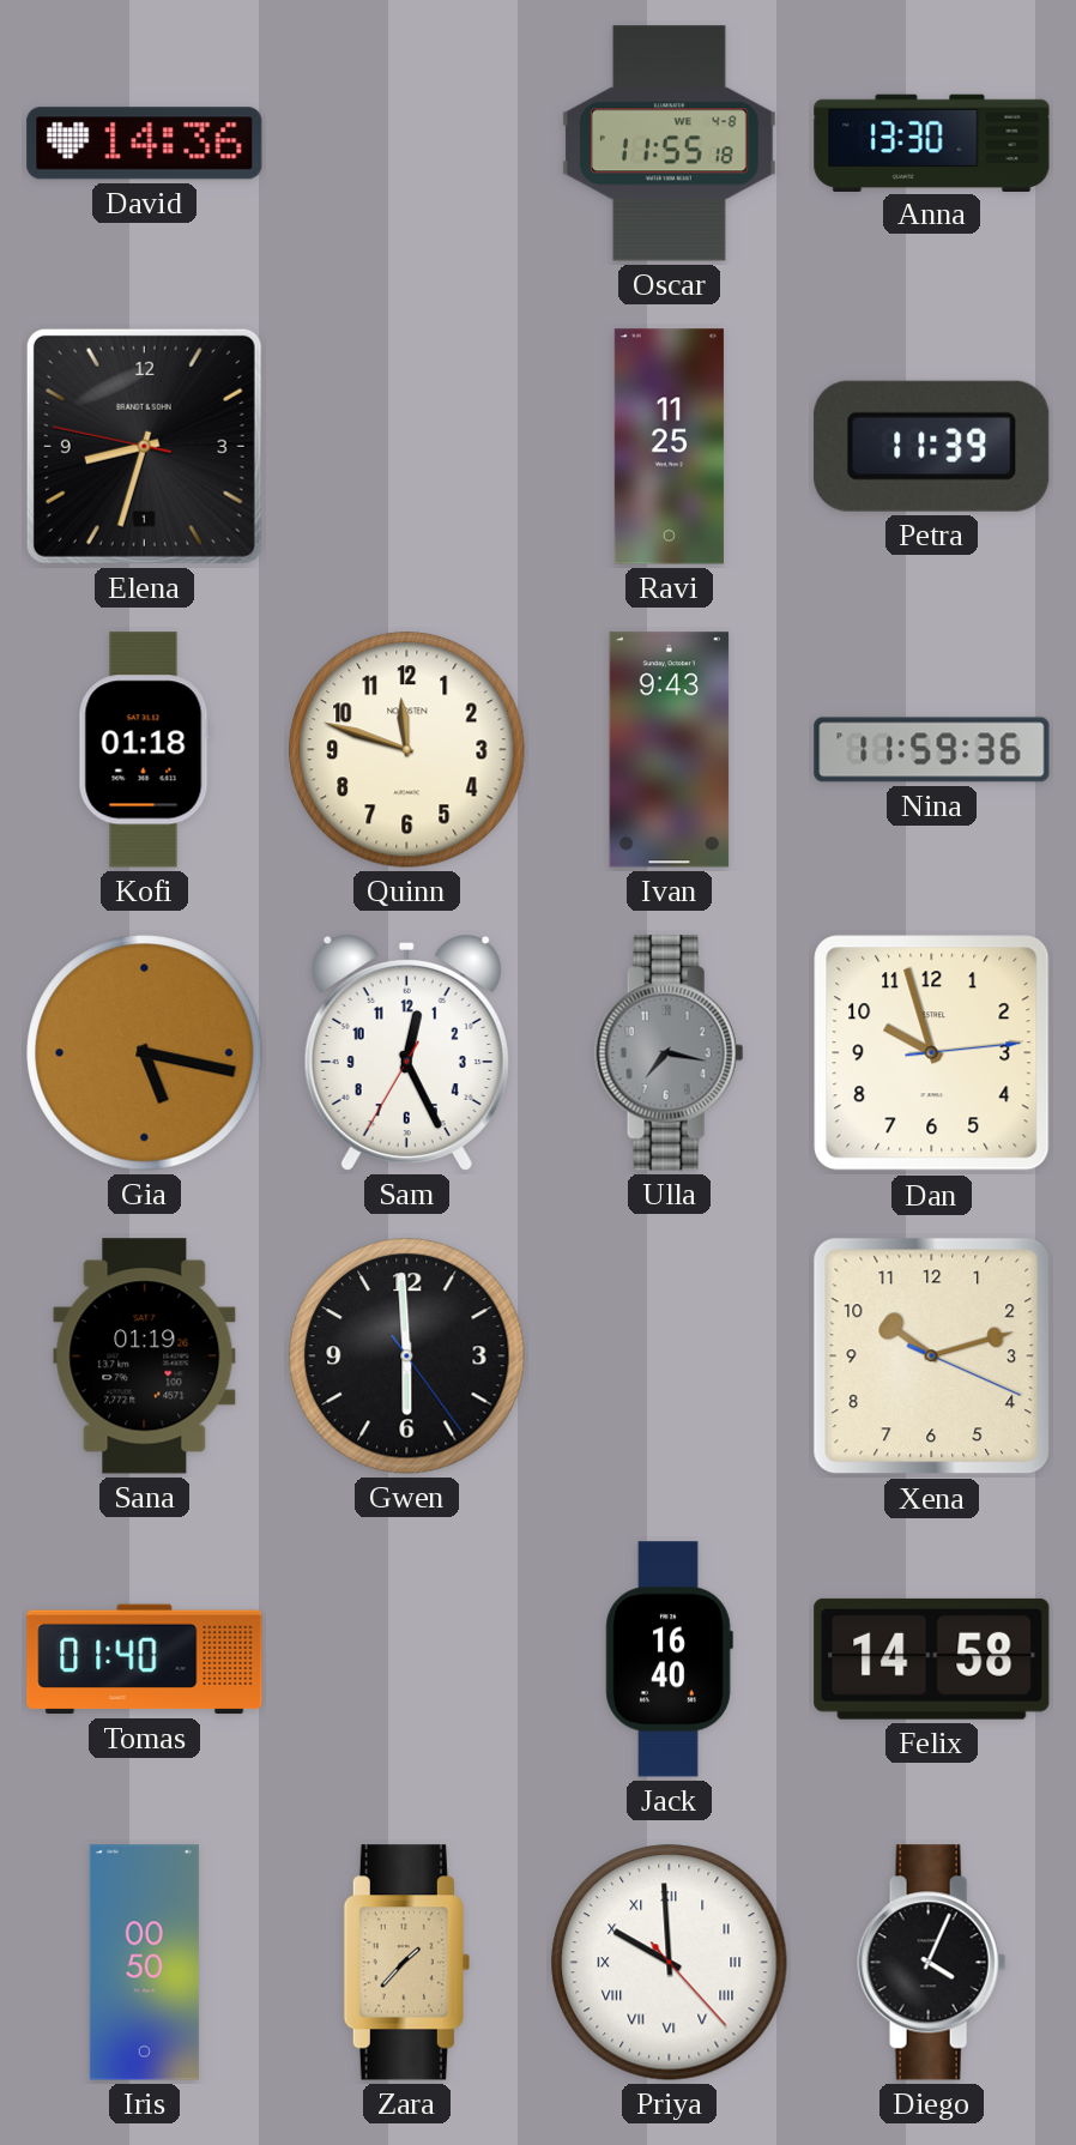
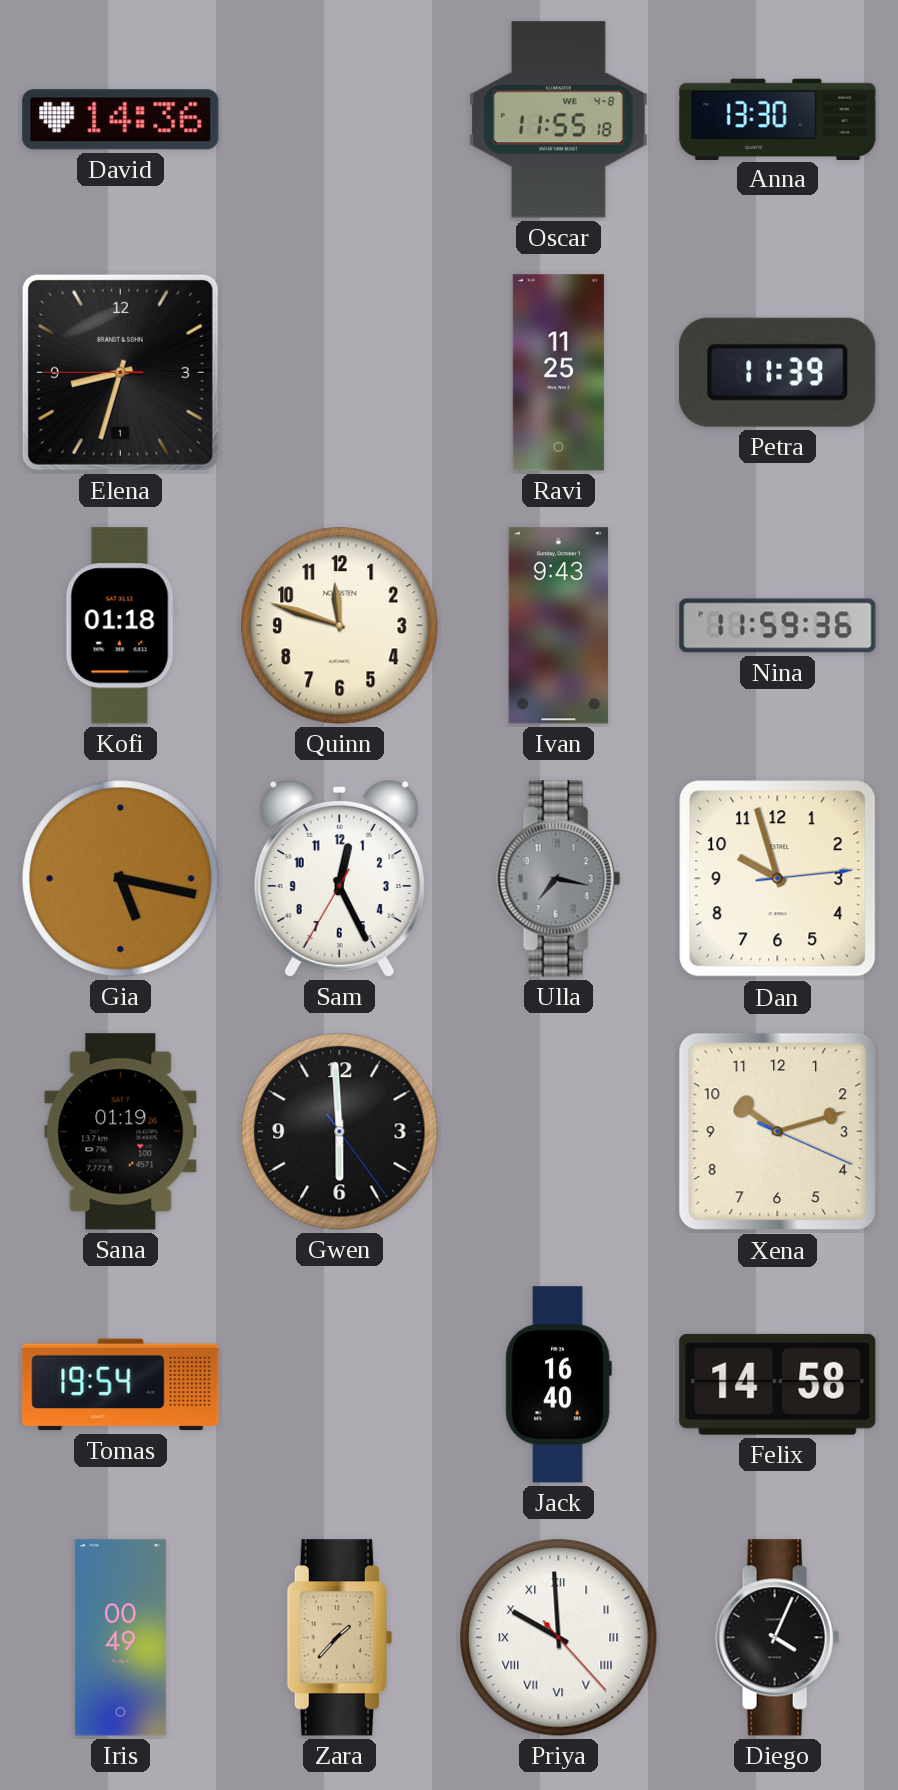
Elena: 8:32:47 -> 8:32:45 (120, 372)
Tomas: 01:40 -> 19:54 (121, 1385)
Iris: 00:50 -> 00:49 (120, 1638)
